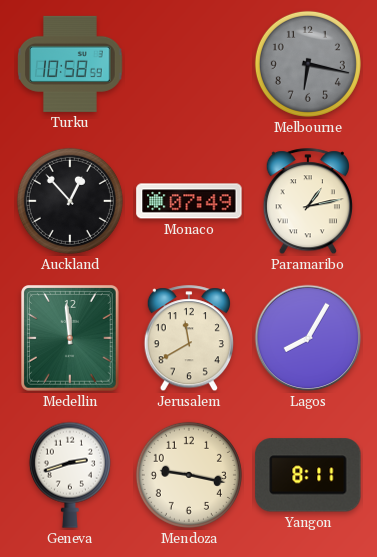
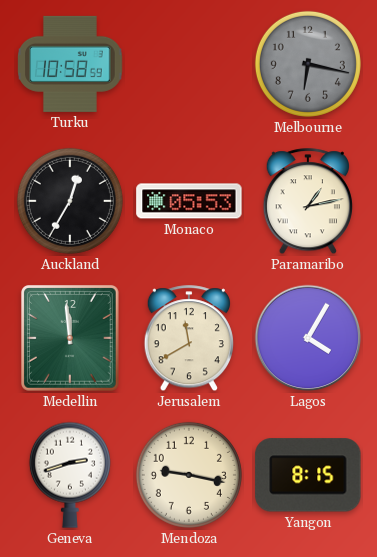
Auckland: 12:53 -> 12:35 (70, 201)
Monaco: 07:49 -> 05:53 (189, 201)
Lagos: 8:05 -> 4:05 (308, 338)
Yangon: 8:11 -> 8:15 (308, 475)
